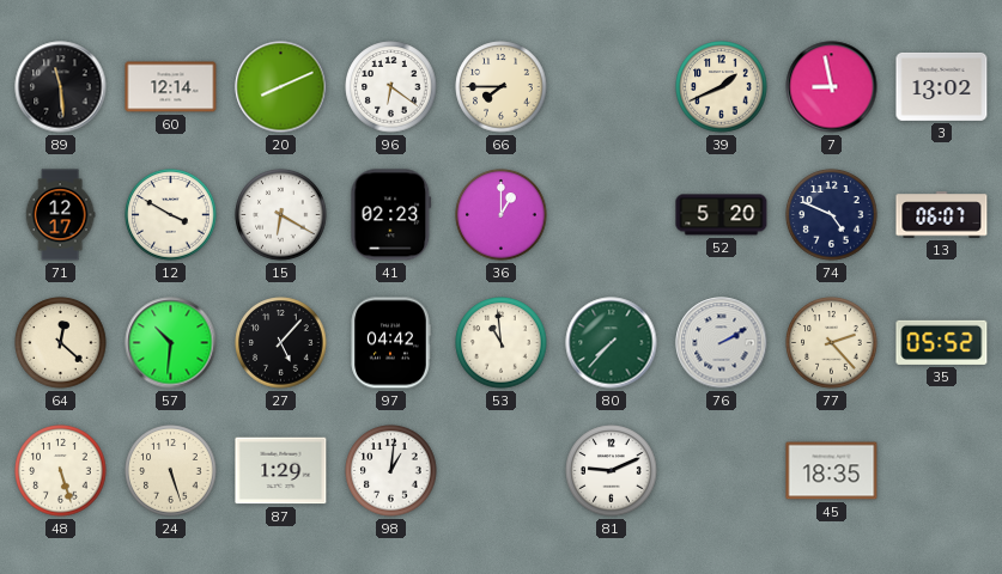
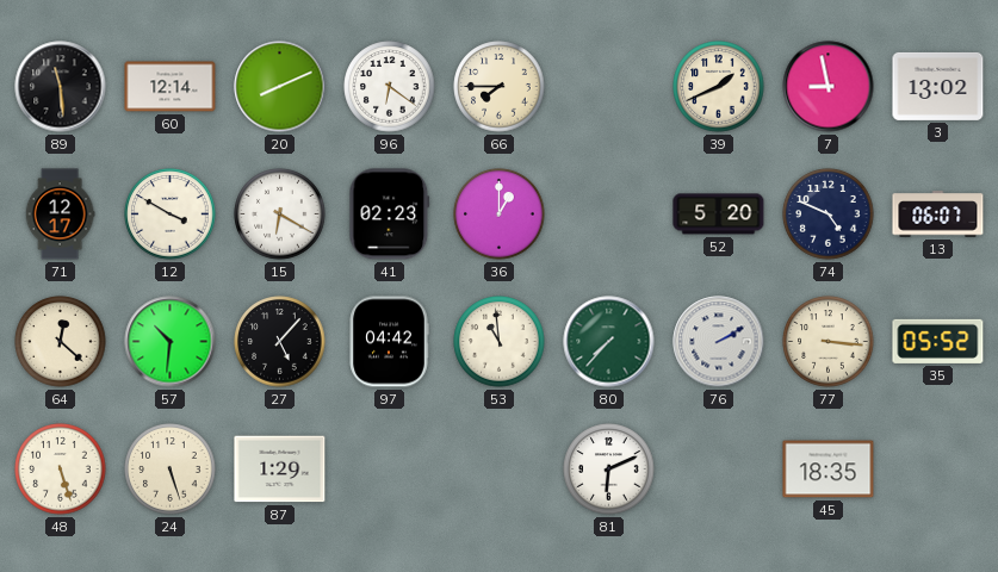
77: 2:23 -> 3:16 (829, 342)
98: 1:01 -> none (391, 471)
81: 9:11 -> 6:11 (609, 470)
